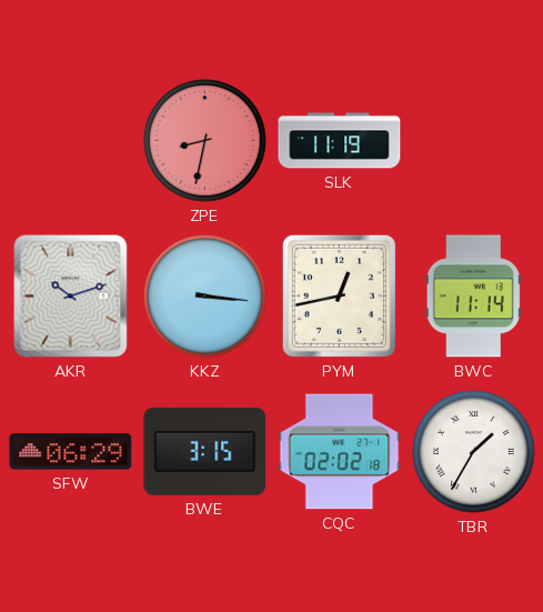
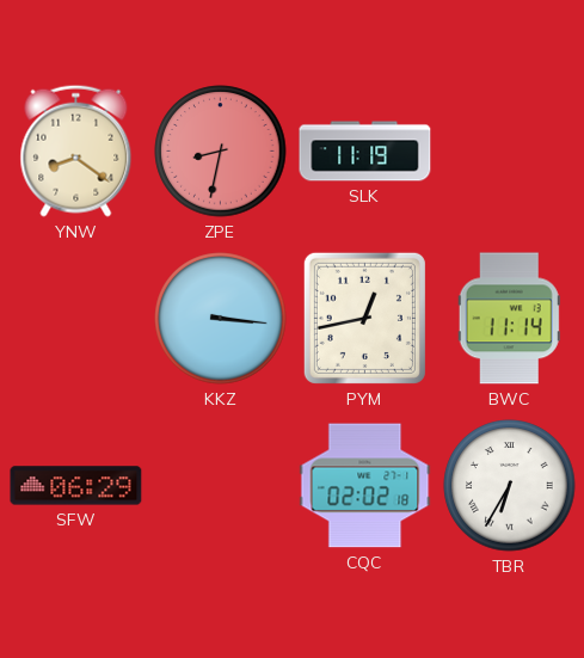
YNW: none -> 8:21 (76, 150)
AKR: 10:12 -> none (71, 297)
BWE: 3:15 -> none (205, 451)
TBR: 1:35 -> 6:35 (510, 486)
